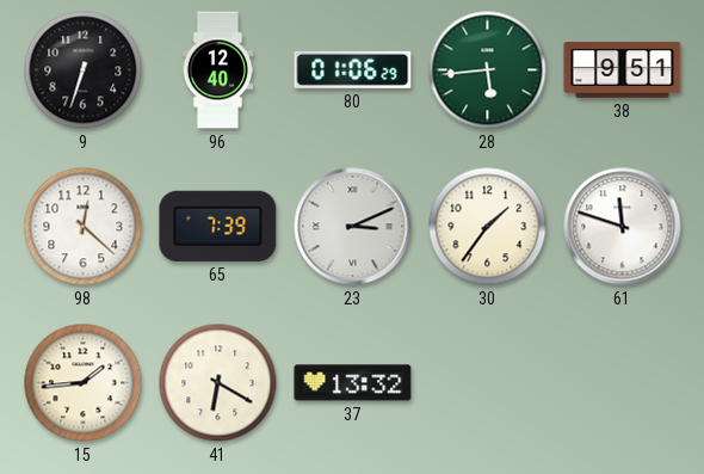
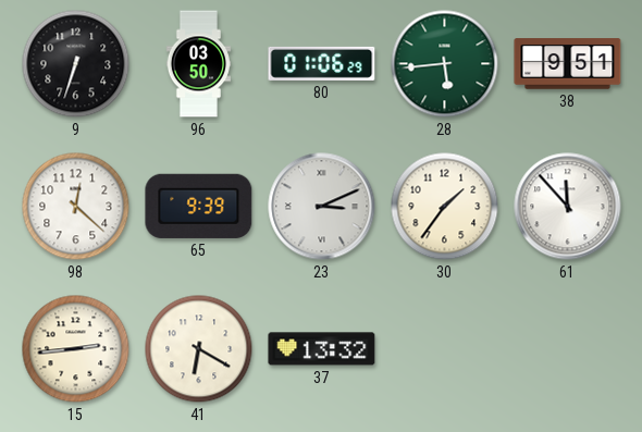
96: 12:40 -> 03:50 (198, 64)
65: 7:39 -> 9:39 (199, 206)
61: 11:48 -> 11:53 (568, 207)
15: 1:44 -> 2:44 (76, 349)
